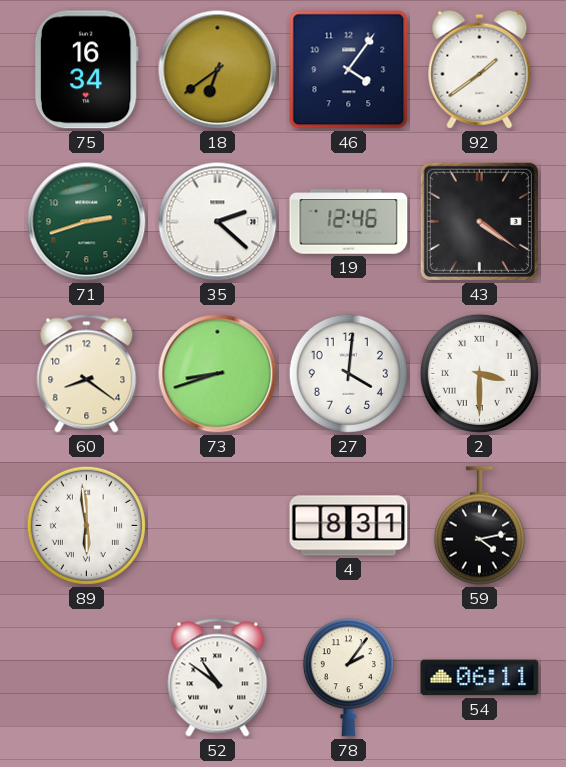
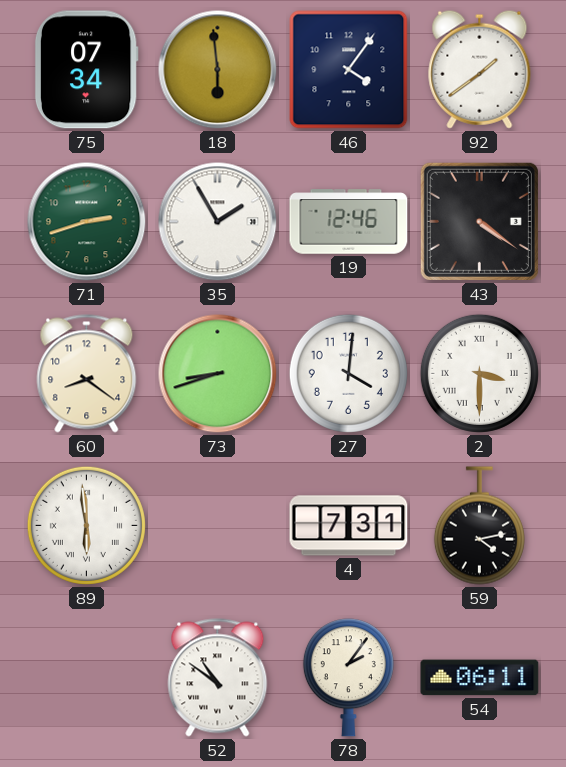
75: 16:34 -> 07:34 (86, 70)
18: 6:39 -> 5:59 (218, 70)
35: 2:22 -> 1:55 (218, 222)
4: 8:31 -> 7:31 (349, 526)
